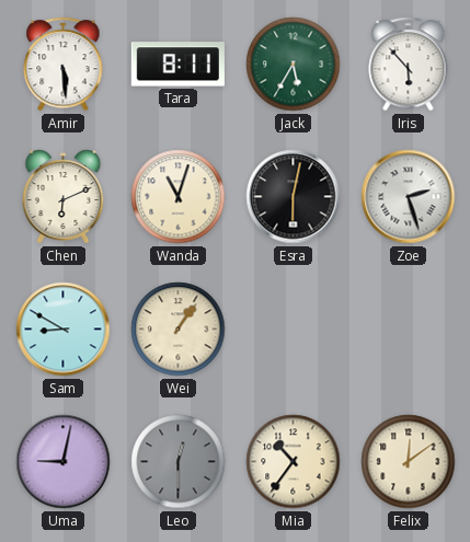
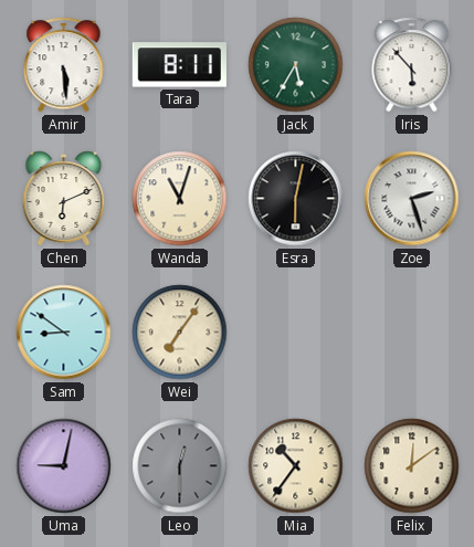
Sam: 8:50 -> 8:51 (64, 333)
Wei: 1:06 -> 7:06 (180, 333)
